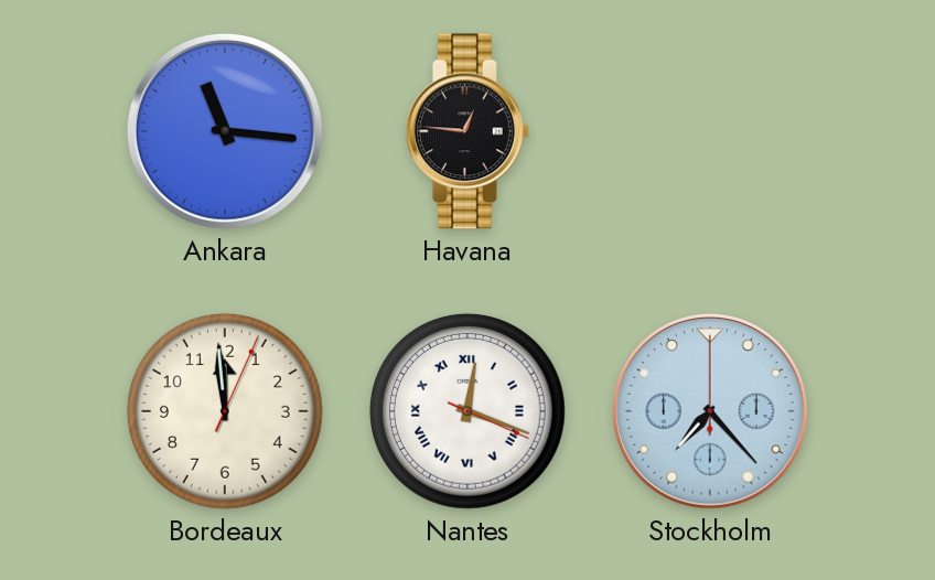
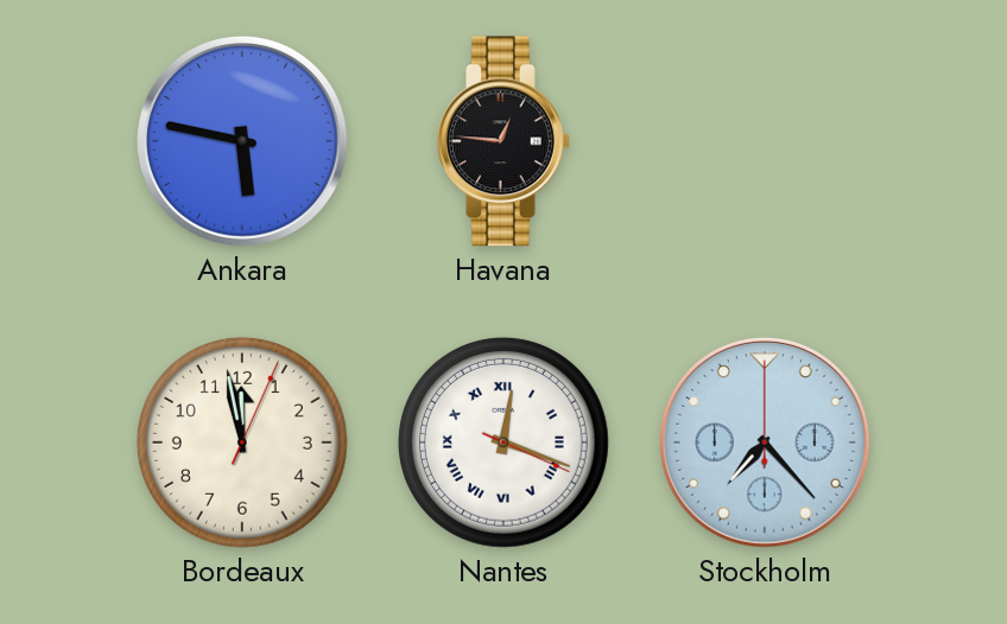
Ankara: 11:16 -> 5:47 (242, 141)
Bordeaux: 11:59 -> 11:58 (242, 442)
